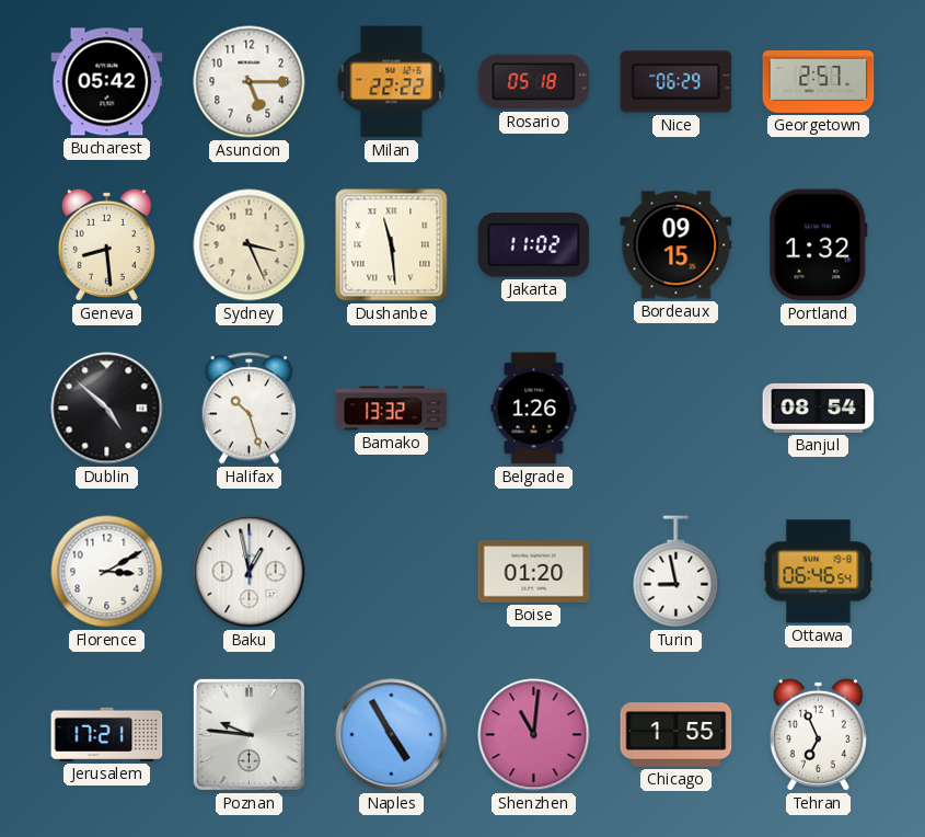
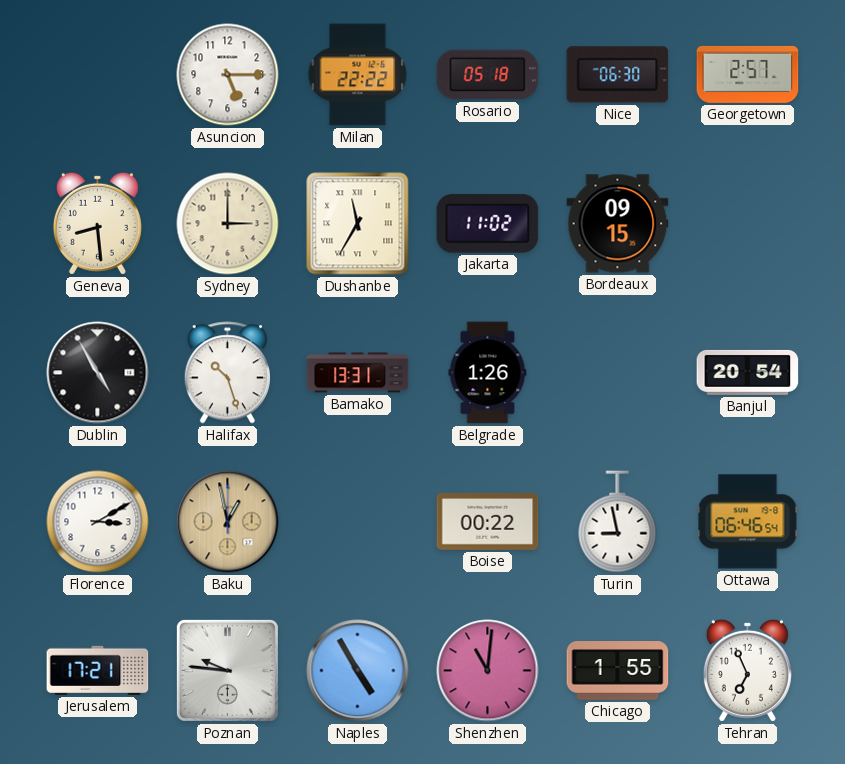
Bucharest: 05:42 -> none (107, 82)
Nice: 06:29 -> 06:30 (618, 75)
Sydney: 3:26 -> 3:00 (228, 224)
Dushanbe: 11:29 -> 11:35 (358, 224)
Portland: 1:32 -> none (819, 245)
Dublin: 4:52 -> 4:55 (98, 373)
Bamako: 13:32 -> 13:31 (358, 373)
Banjul: 08:54 -> 20:54 (748, 372)
Baku dial: white -> champagne (228, 522)
Boise: 01:20 -> 00:22 (488, 522)
